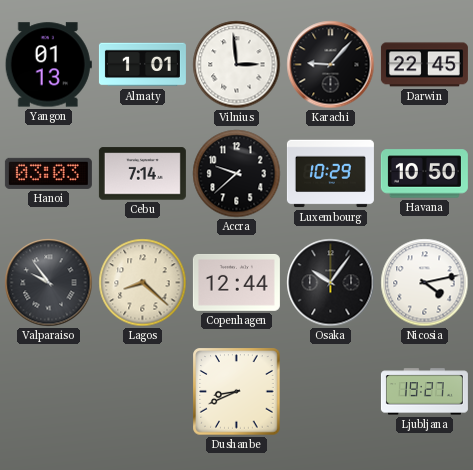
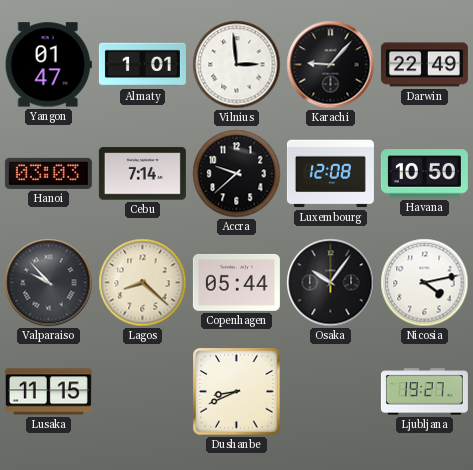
Yangon: 01:13 -> 01:47 (48, 65)
Darwin: 22:45 -> 22:49 (424, 65)
Luxembourg: 10:29 -> 12:08 (330, 174)
Valparaiso: 9:54 -> 9:53 (49, 283)
Copenhagen: 12:44 -> 05:44 (236, 282)
Lusaka: none -> 11:15 (48, 392)
